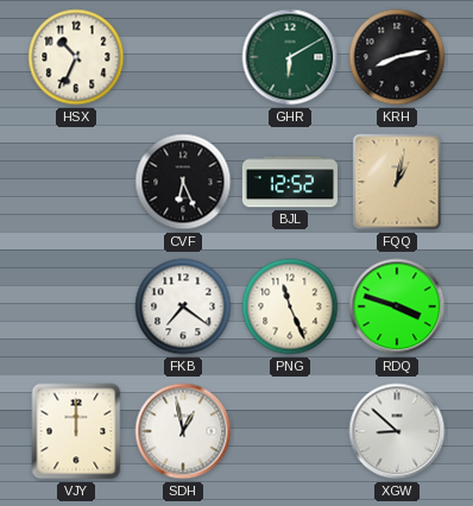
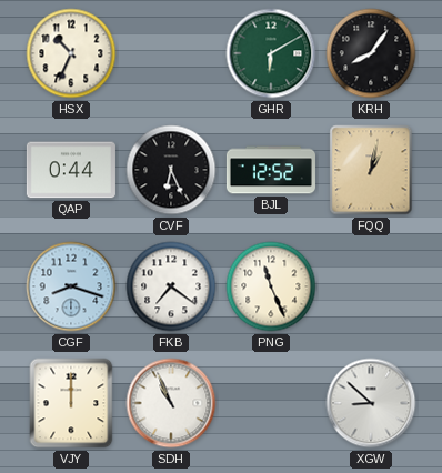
KRH: 8:13 -> 8:06 (371, 53)
QAP: none -> 0:44 (71, 170)
CGF: none -> 8:18 (71, 286)
RDQ: 3:48 -> none (397, 306)
SDH: 12:58 -> 10:56 (171, 403)
